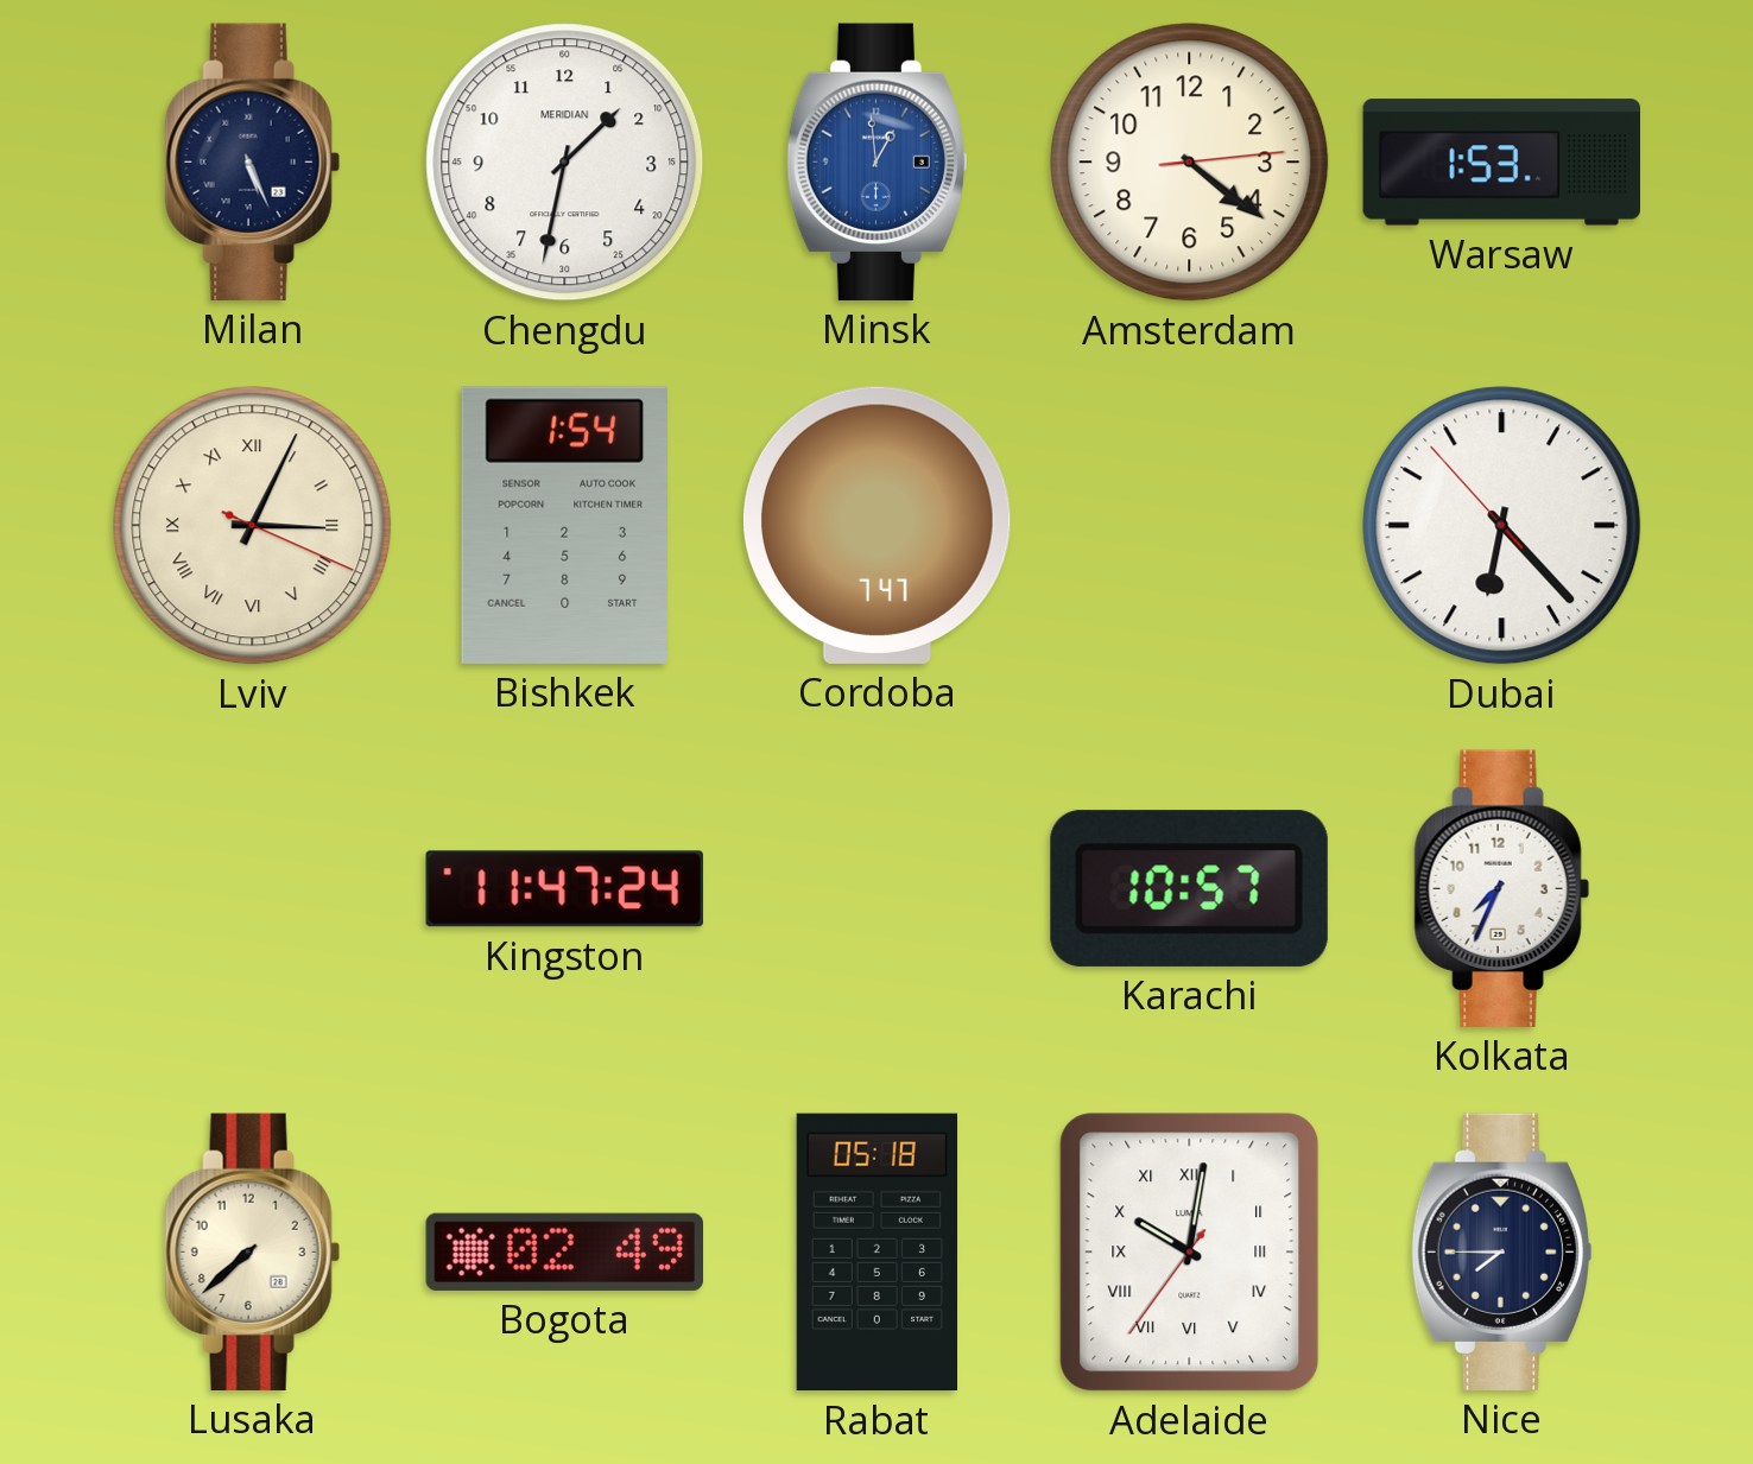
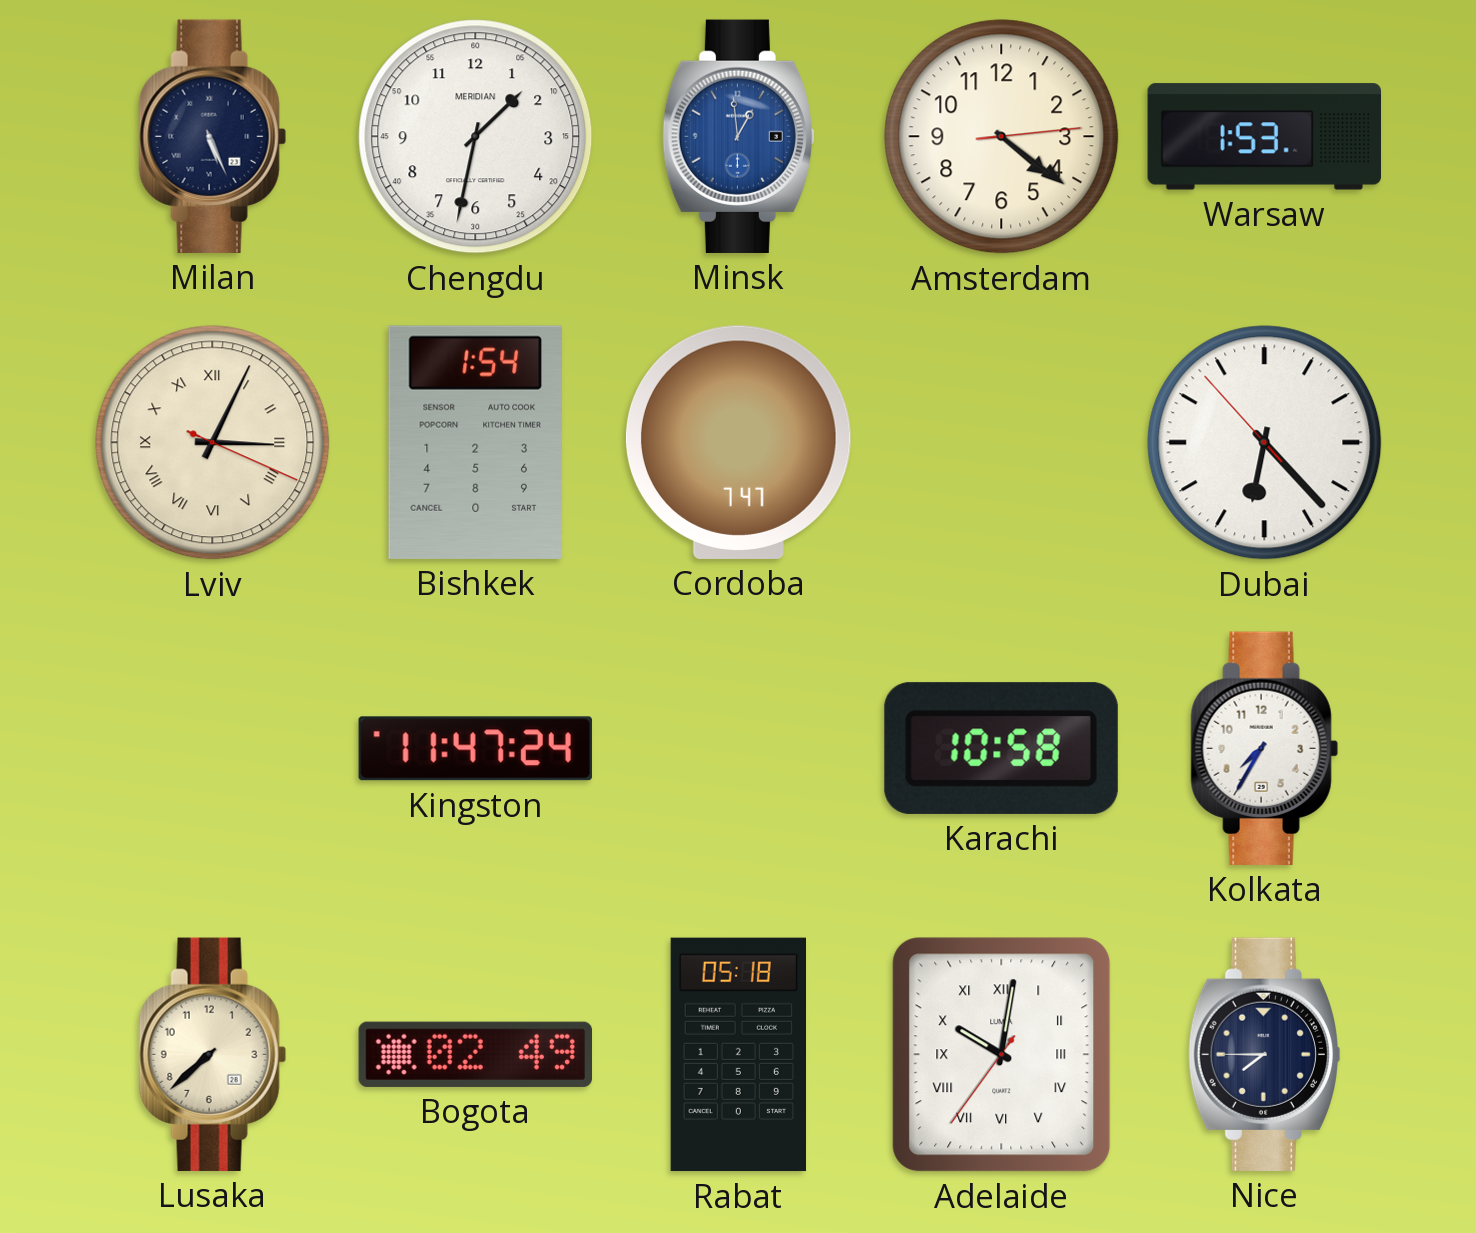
Karachi: 10:57 -> 10:58 (1001, 748)
Kolkata: 7:34 -> 7:35 (1264, 748)
